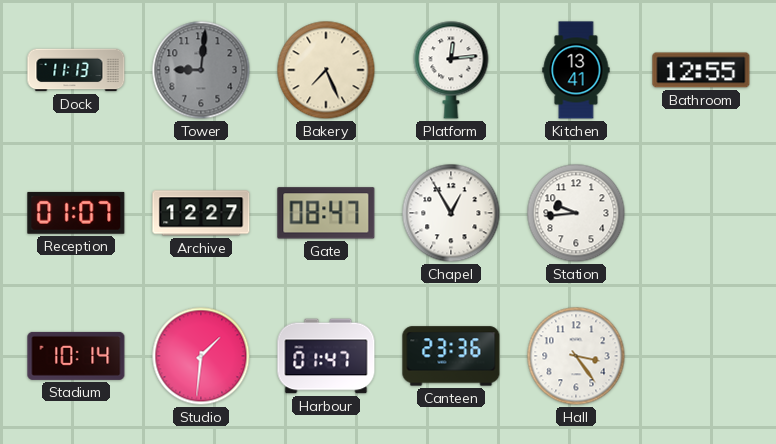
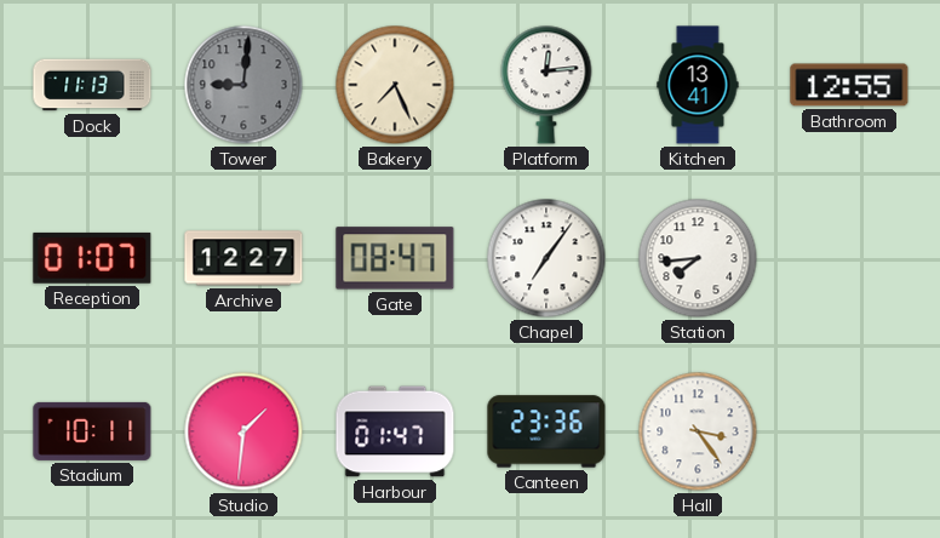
Chapel: 12:55 -> 7:06 (546, 258)
Station: 9:44 -> 7:44 (698, 258)
Stadium: 10:14 -> 10:11 (92, 431)
